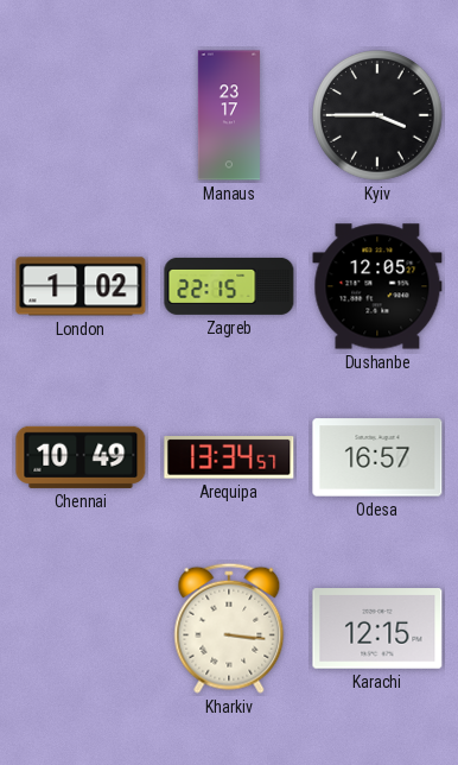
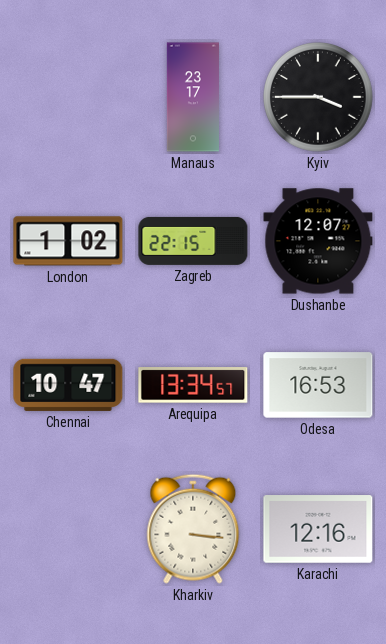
Dushanbe: 12:05 -> 12:07 (318, 241)
Chennai: 10:49 -> 10:47 (68, 385)
Odesa: 16:57 -> 16:53 (318, 385)
Karachi: 12:15 -> 12:16 (318, 529)
